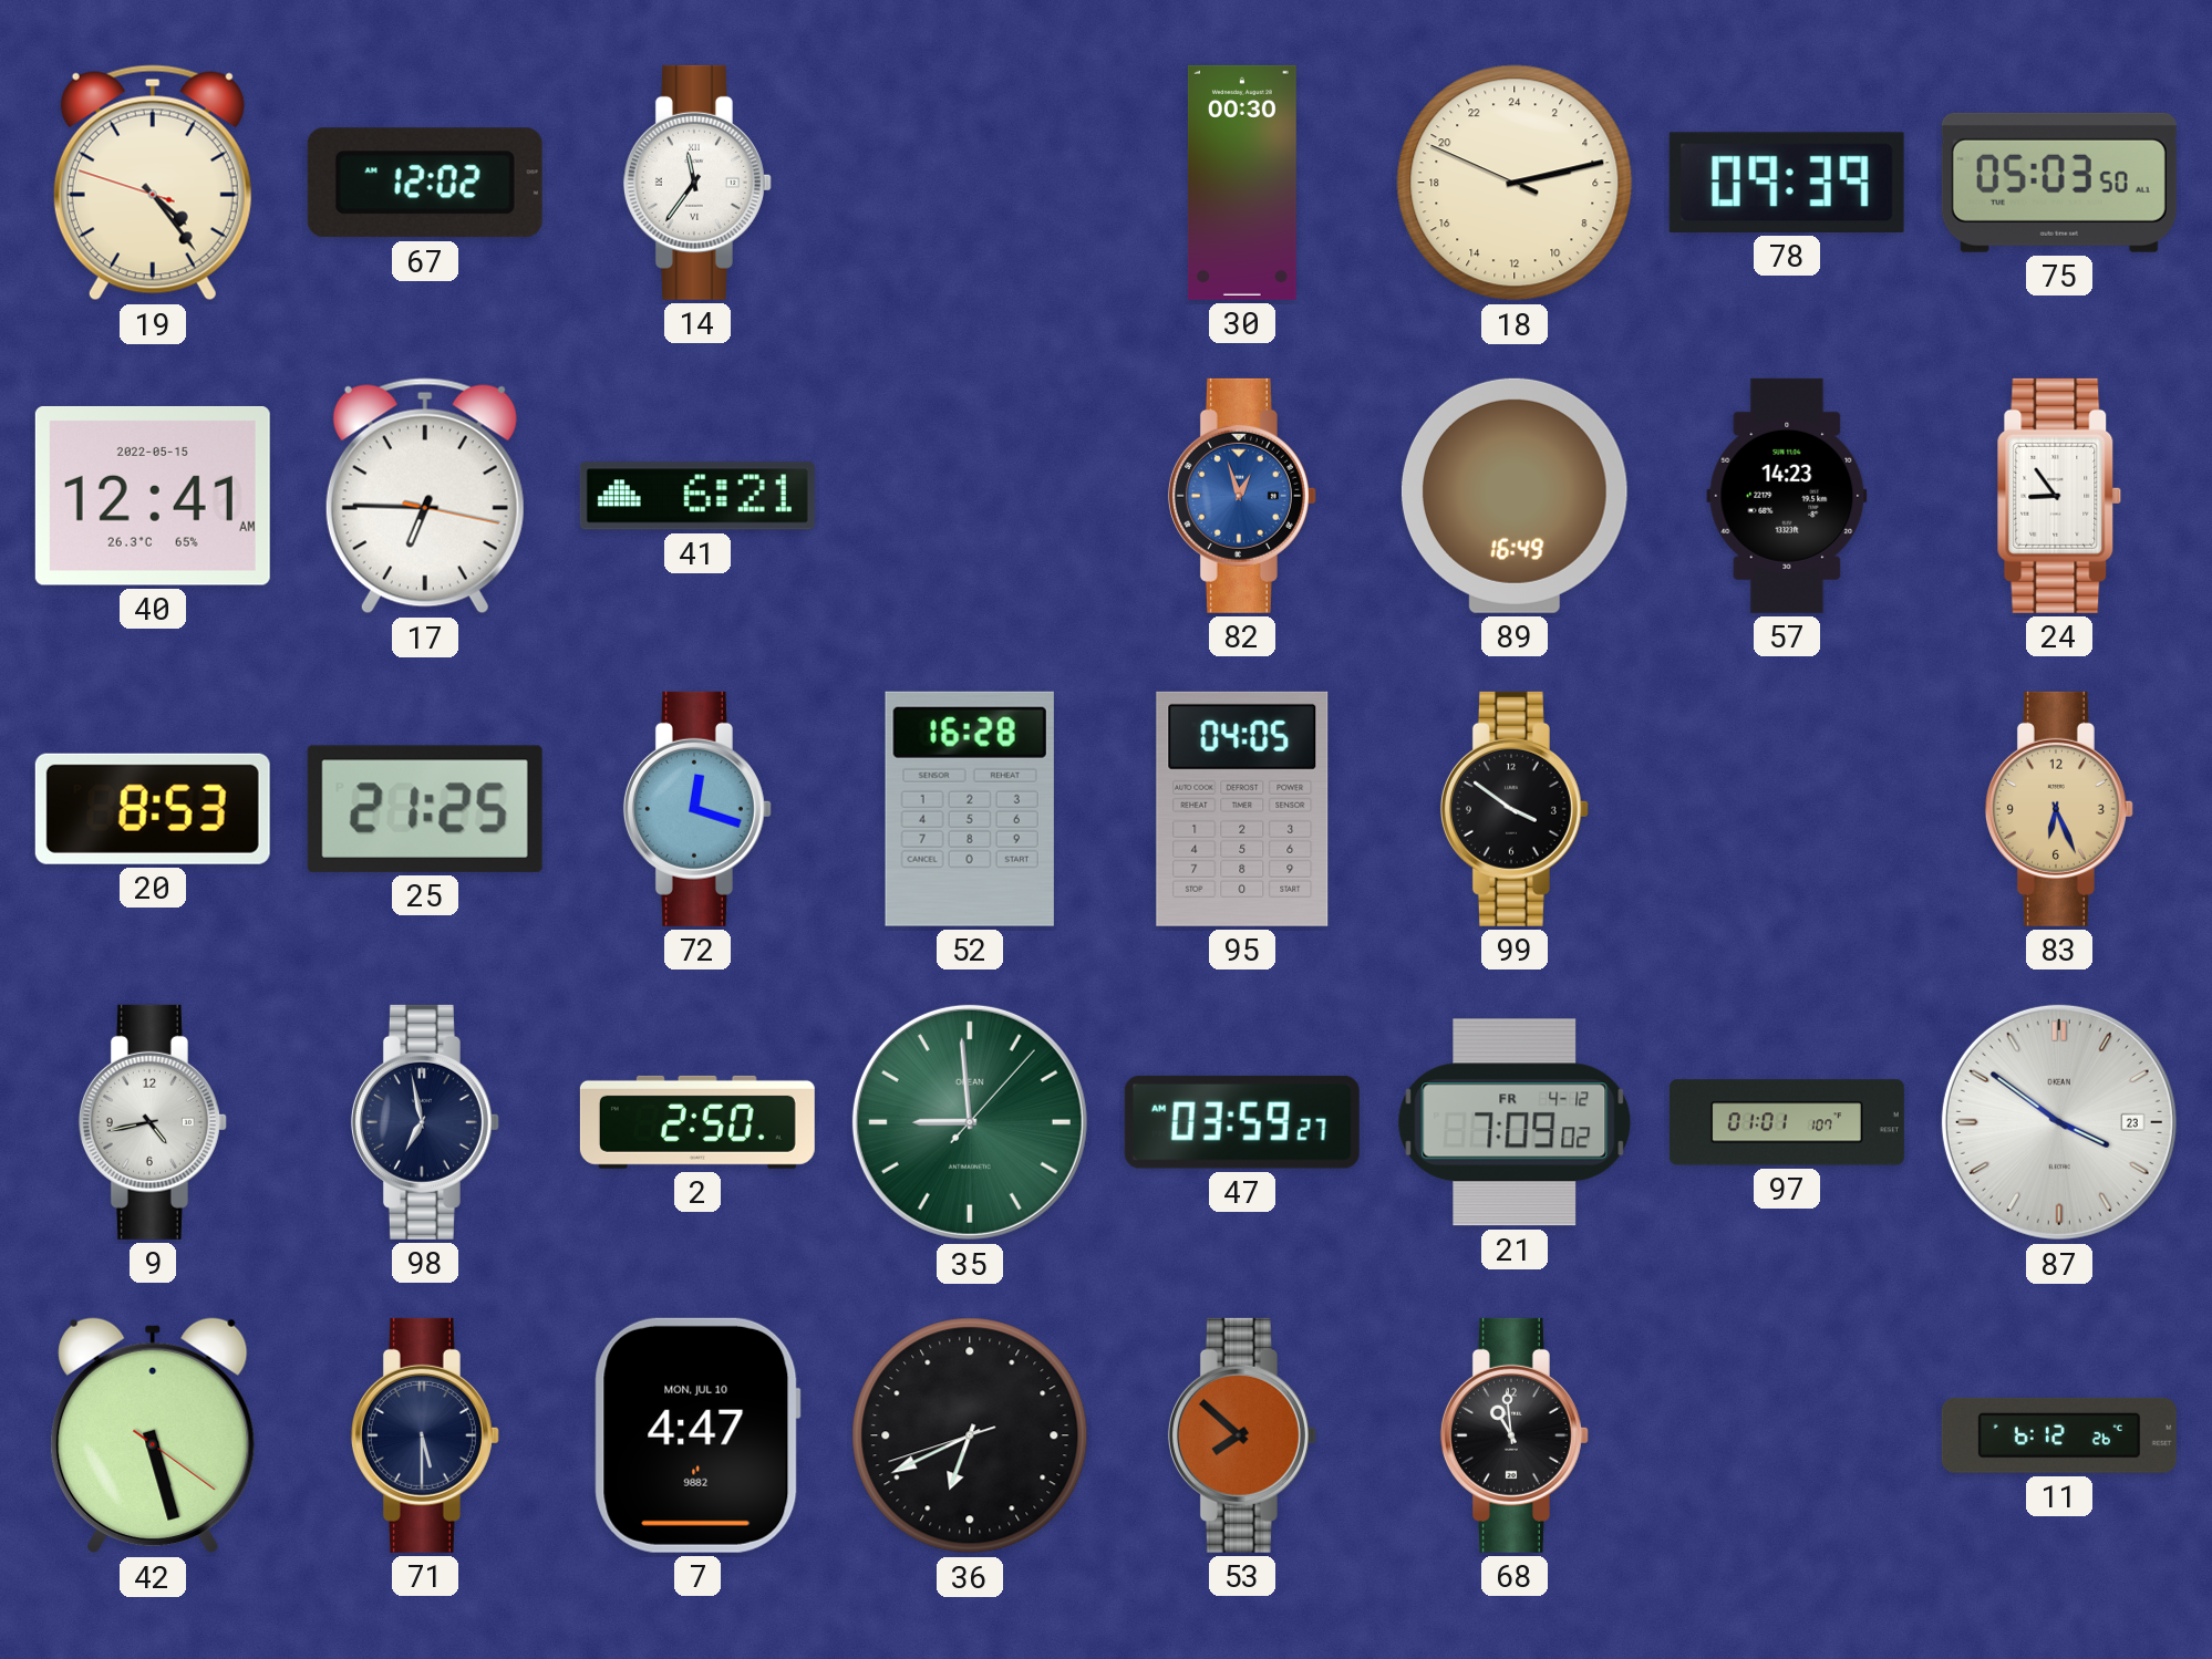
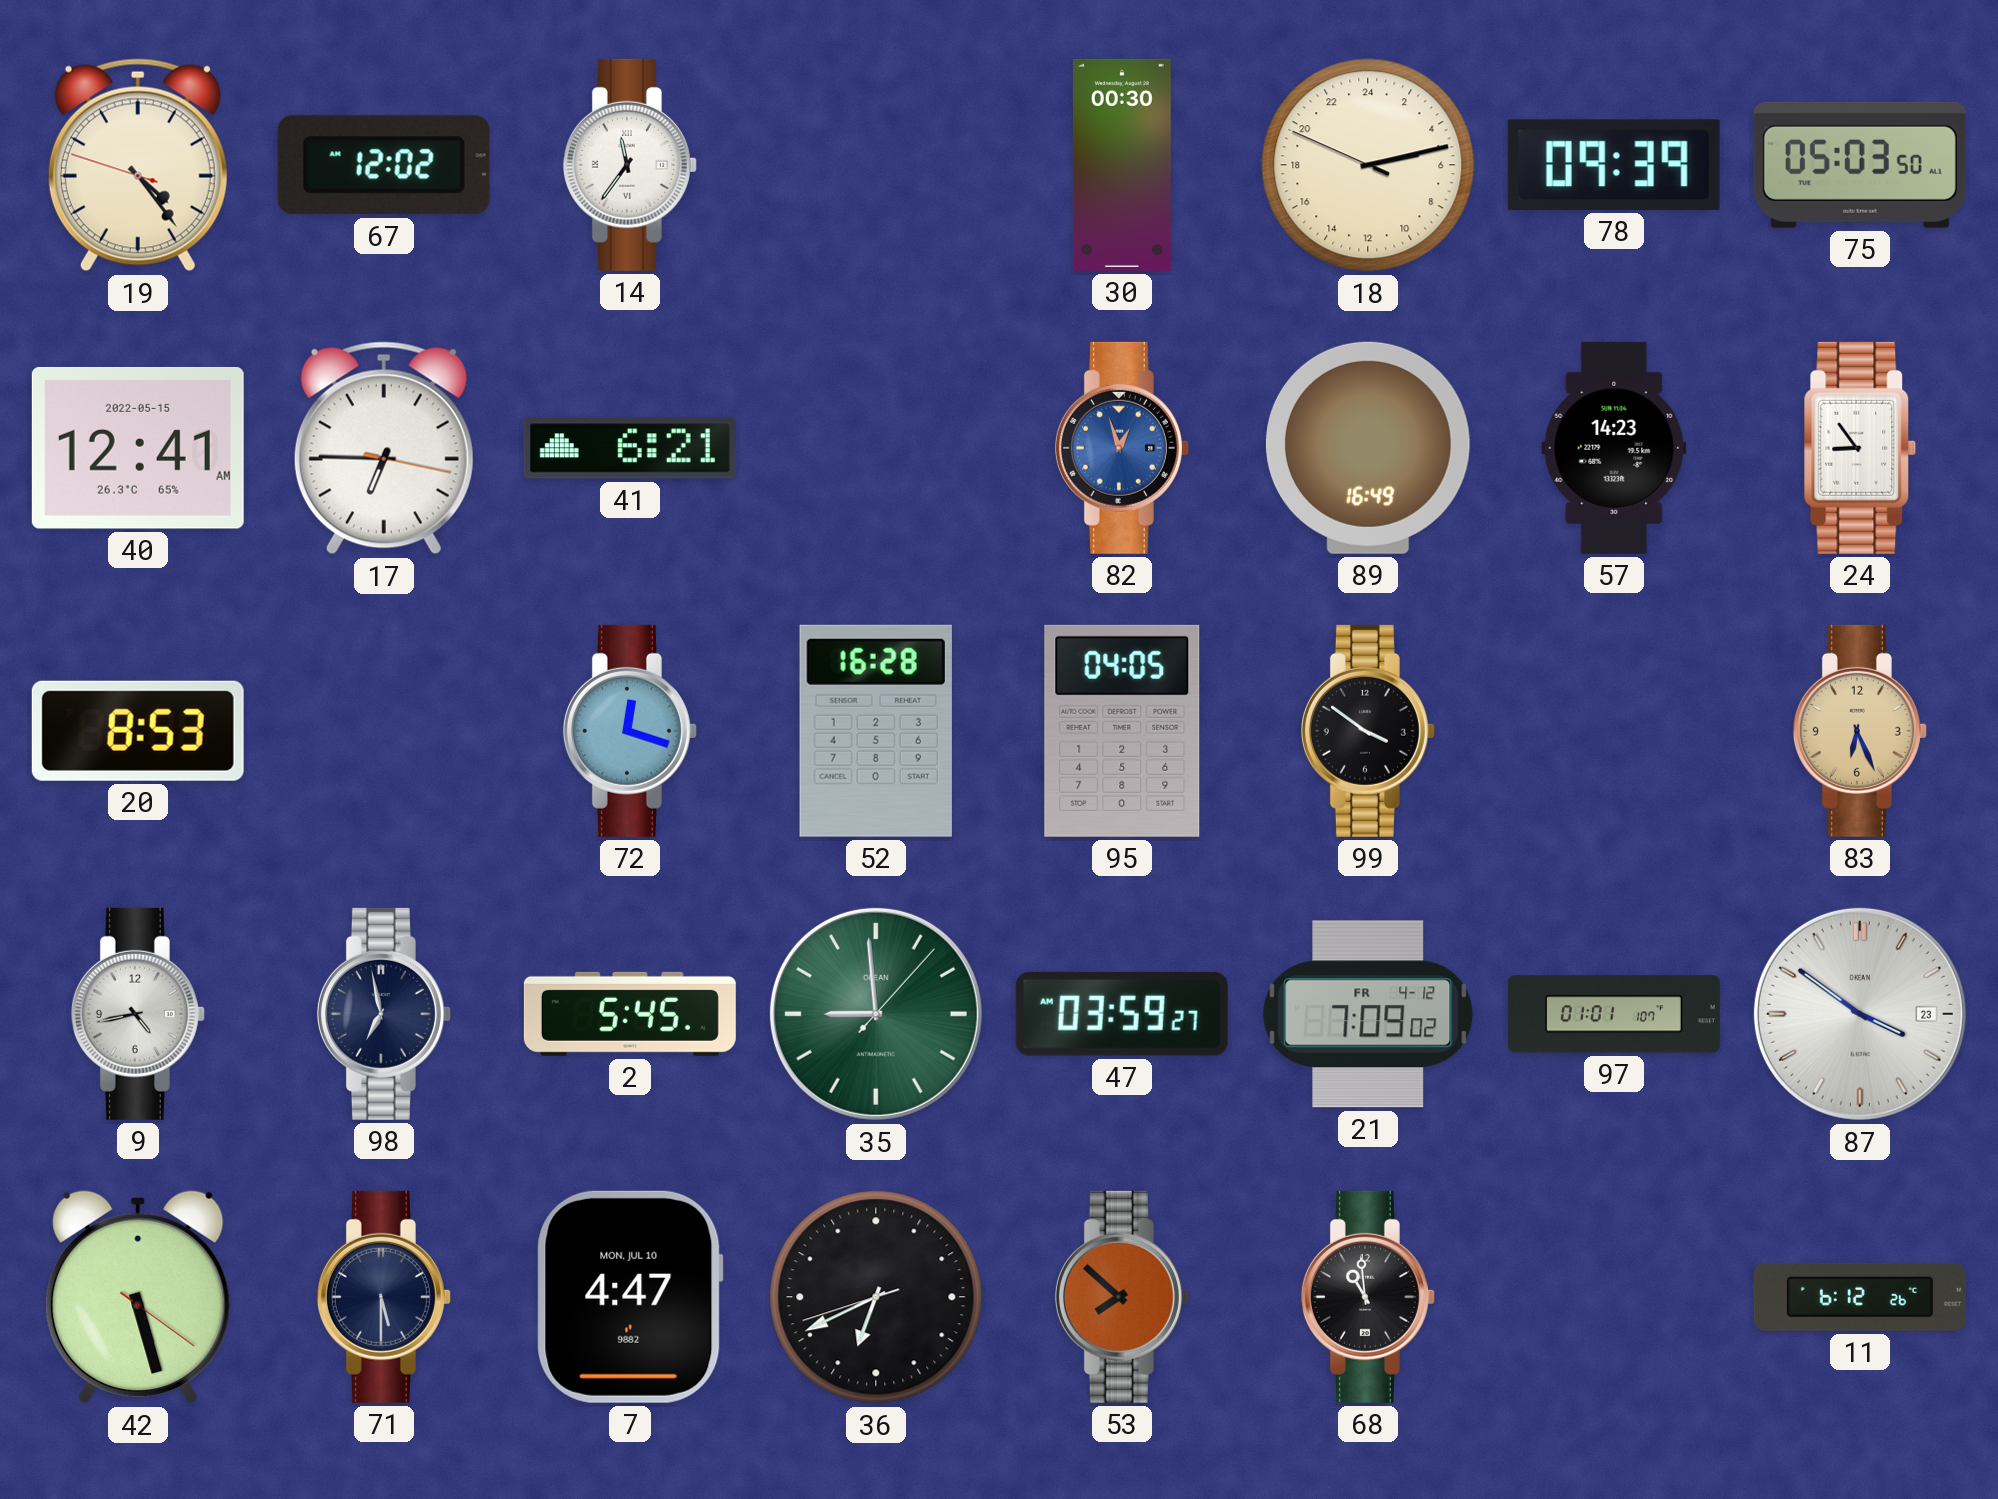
25: 21:25 -> none (425, 809)
2: 2:50 -> 5:45 (630, 1014)
